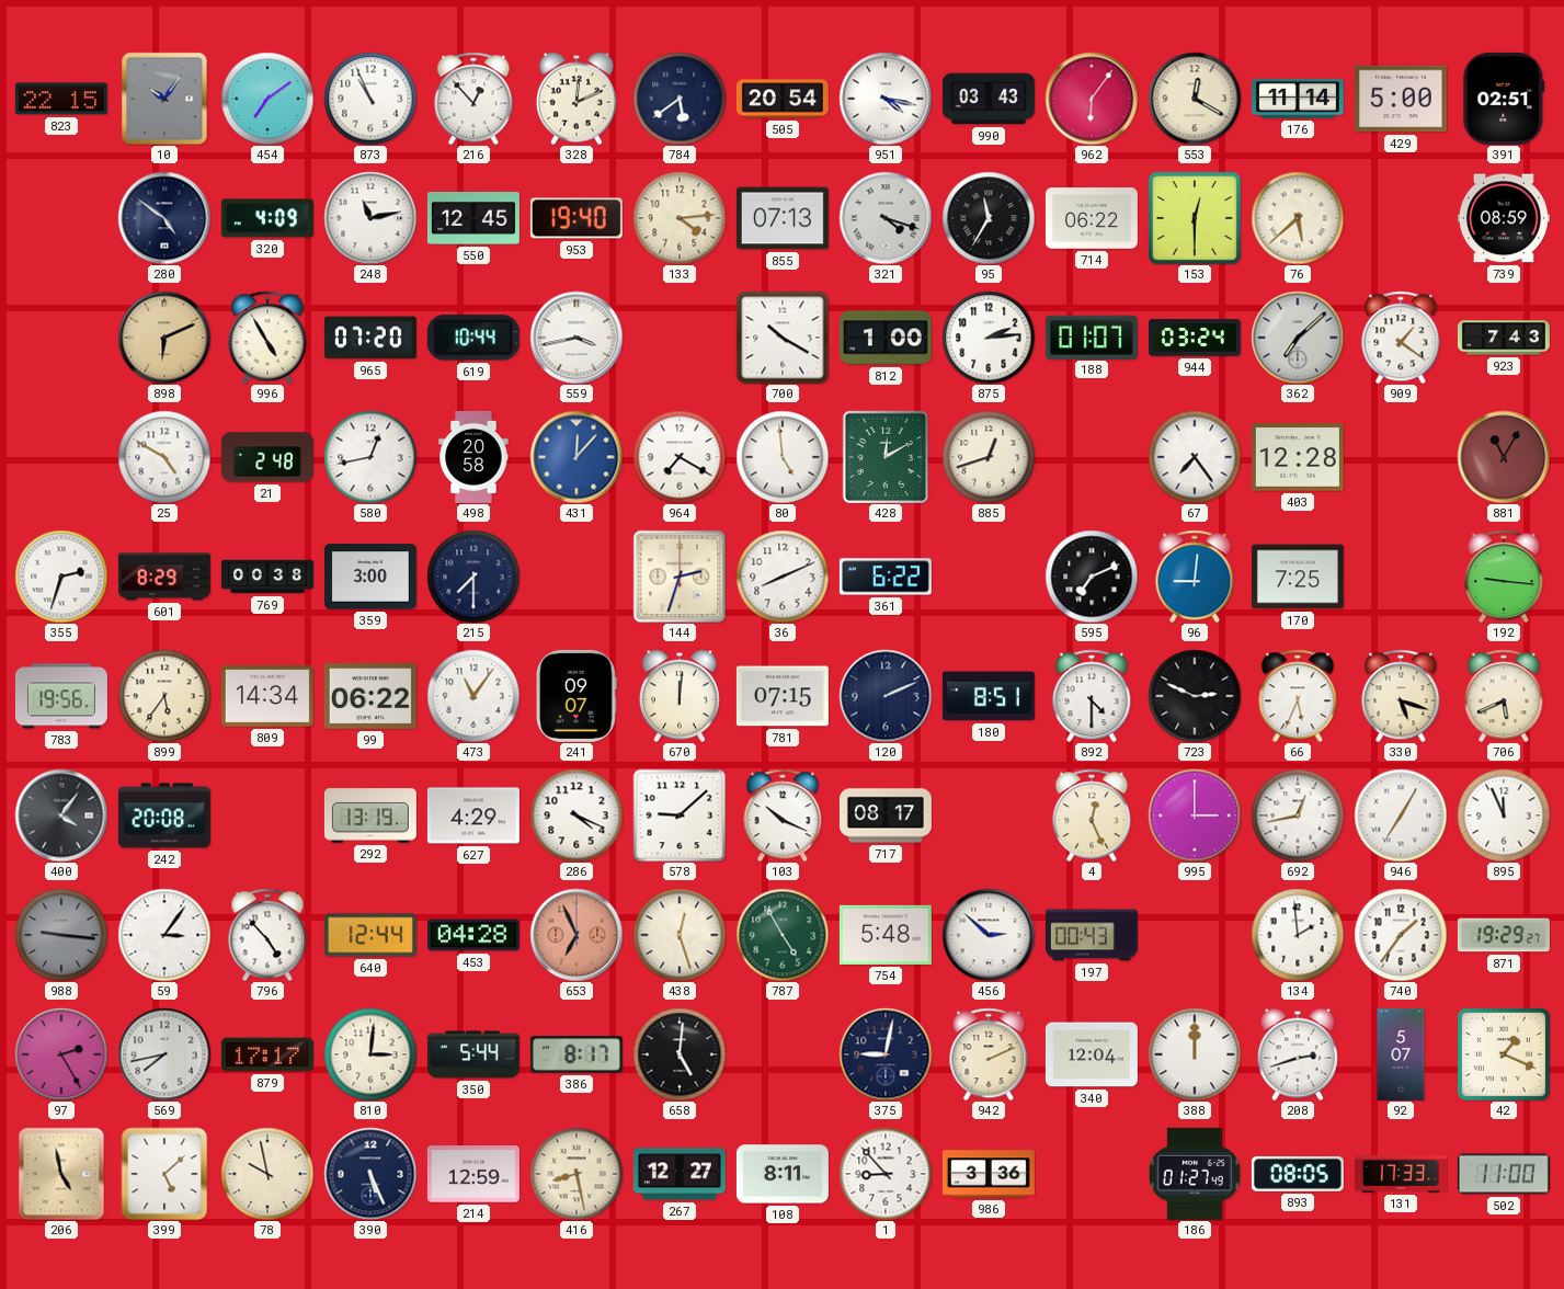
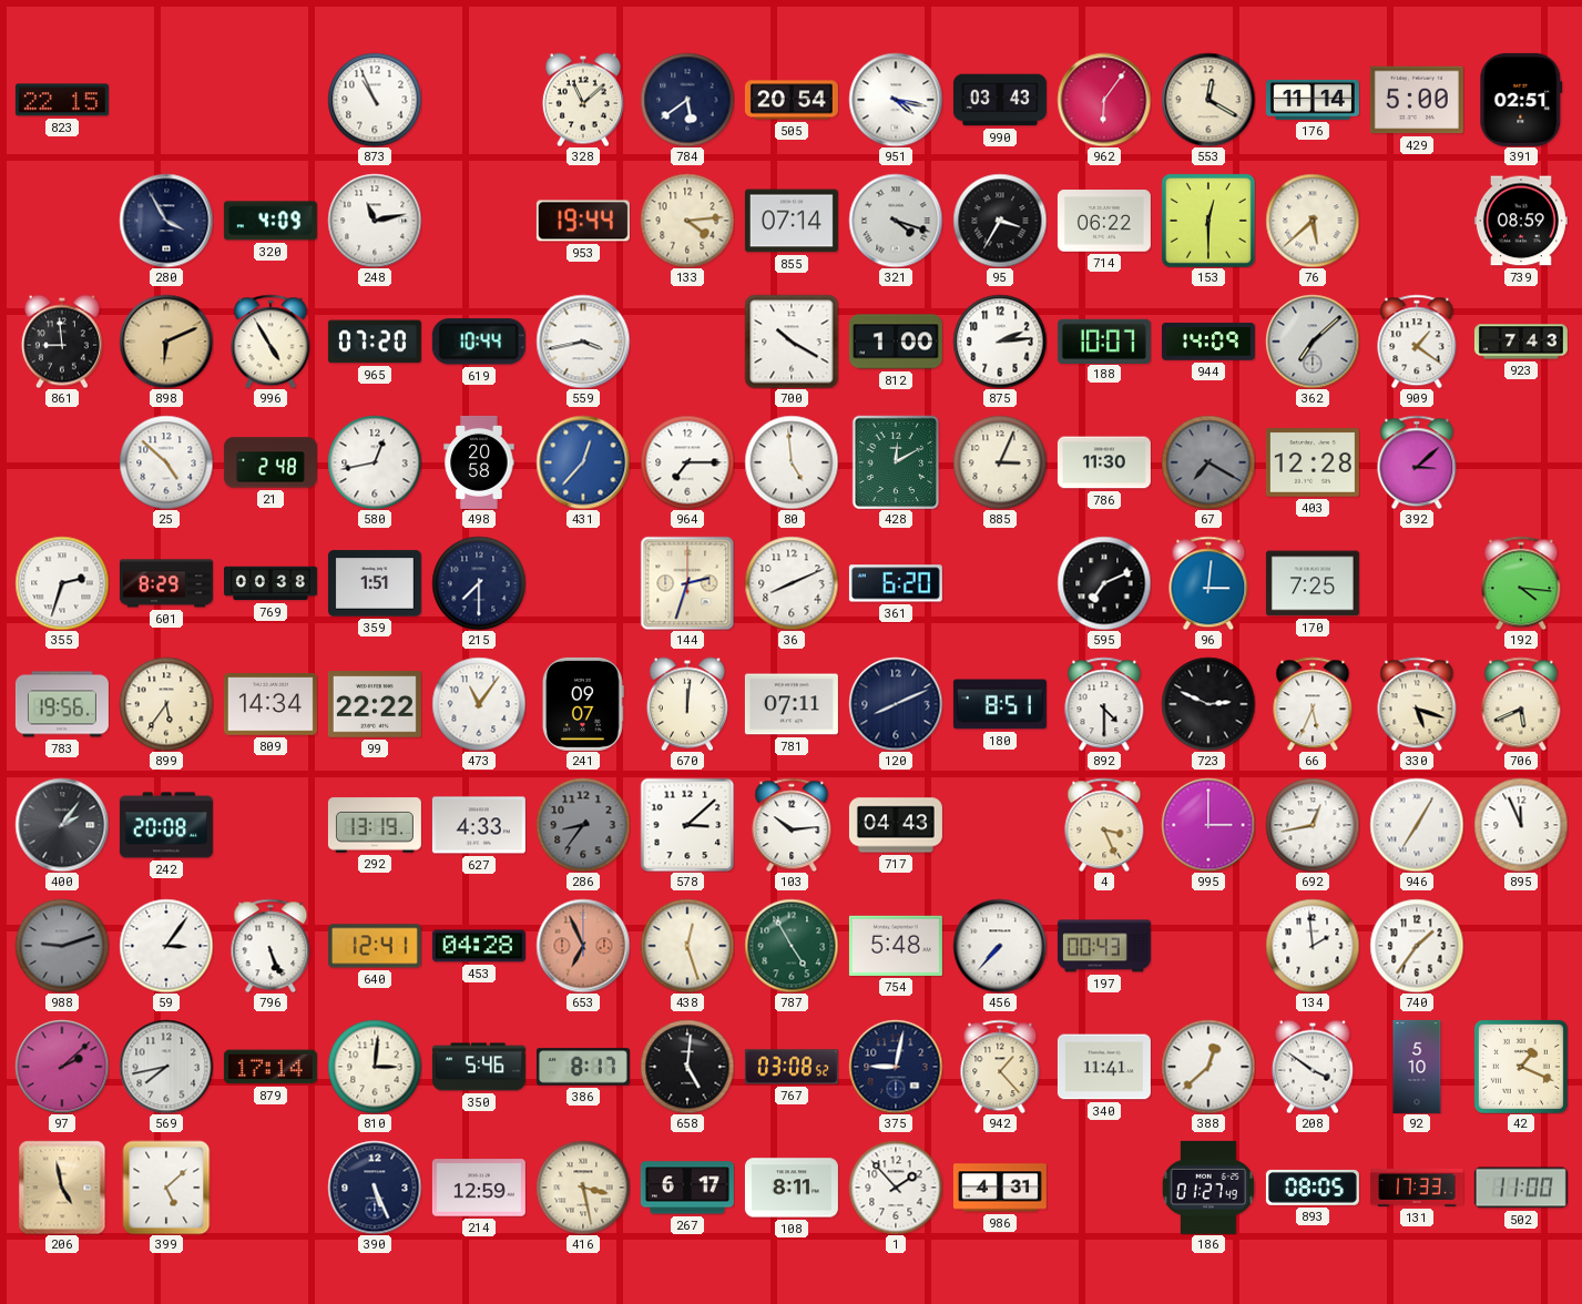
10: 10:06 -> none (164, 99)
454: 7:09 -> none (267, 99)
216: 12:53 -> none (473, 99)
328: 12:11 -> 11:08 (583, 100)
280: 4:51 -> 3:55 (166, 221)
550: 12:45 -> none (473, 219)
953: 19:40 -> 19:44 (583, 221)
855: 07:13 -> 07:14 (792, 221)
95: 11:35 -> 3:35 (1000, 221)
861: none -> 8:59 (62, 342)
188: 01:07 -> 10:07 (1104, 340)
944: 03:24 -> 14:09 (1208, 342)
25: 4:50 -> 4:52 (166, 462)
431: 12:07 -> 12:37 (583, 462)
964: 7:20 -> 7:15 (687, 462)
885: 12:42 -> 3:04 (1000, 462)
786: none -> 11:30 (1104, 462)
67: 7:24 -> 7:20 (1208, 462)
67 dial: white -> grey (1208, 462)
392: none -> 3:08 (1417, 462)
881: 11:05 -> none (1504, 457)
359: 3:00 -> 1:51 (375, 583)
361: 6:22 -> 6:20 (896, 583)
96: 9:01 -> 3:01 (1208, 583)
192: 9:16 -> 4:16 (1521, 583)
99: 06:22 -> 22:22 (375, 704)
781: 07:15 -> 07:11 (792, 704)
120: 2:11 -> 8:11 (896, 704)
400: 4:06 -> 2:06 (62, 825)
627: 4:29 -> 4:33 (479, 825)
286: 4:19 -> 8:36 (583, 825)
286 dial: white -> grey (583, 825)
578: 9:08 -> 3:08 (687, 825)
103: 10:19 -> 10:14 (792, 825)
717: 08:17 -> 04:43 (896, 825)
4: 12:26 -> 3:26 (1104, 825)
988: 9:16 -> 9:12 (62, 946)
796: 4:53 -> 5:26 (271, 946)
640: 12:44 -> 12:41 (375, 946)
456: 2:52 -> 7:37 (1000, 946)
871: 19:29 -> none (1504, 935)
97: 2:25 -> 2:08 (62, 1067)
879: 17:17 -> 17:14 (271, 1067)
350: 5:44 -> 5:46 (479, 1067)
767: none -> 03:08 (792, 1067)
942: 2:11 -> 1:23 (1000, 1067)
340: 12:04 -> 11:41 (1104, 1067)
388: 12:00 -> 12:38 (1208, 1067)
208: 2:42 -> 3:51 (1313, 1067)
92: 5:07 -> 5:10 (1417, 1067)
78: 9:58 -> none (267, 1174)
416: 8:28 -> 3:28 (583, 1188)
267: 12:27 -> 6:17 (687, 1188)
1: 8:53 -> 1:53 (896, 1188)
986: 3:36 -> 4:31 (1000, 1188)
